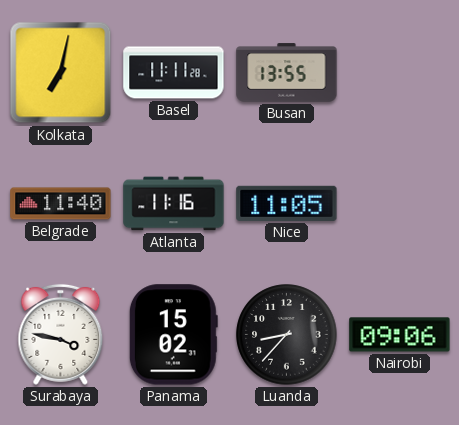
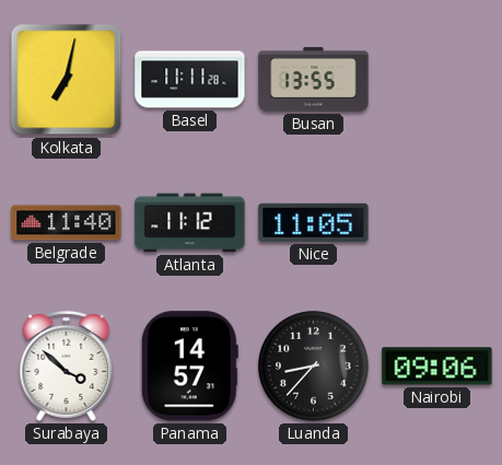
Atlanta: 11:16 -> 11:12 (190, 223)
Surabaya: 3:47 -> 3:52 (67, 365)
Panama: 15:02 -> 14:57 (189, 367)
